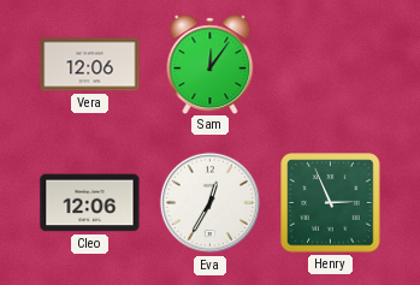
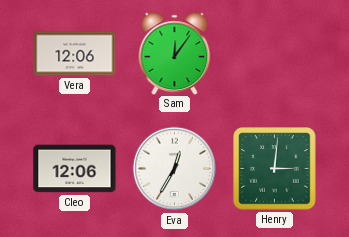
Henry: 2:56 -> 3:01 (275, 169)
